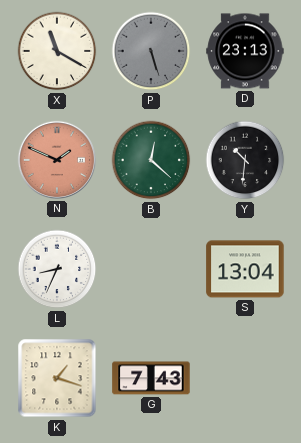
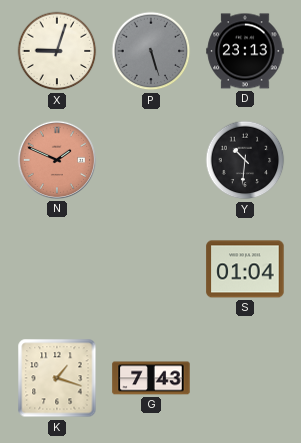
X: 11:20 -> 9:03 (57, 51)
B: 12:22 -> none (151, 160)
L: 8:34 -> none (57, 269)
S: 13:04 -> 01:04 (245, 269)
